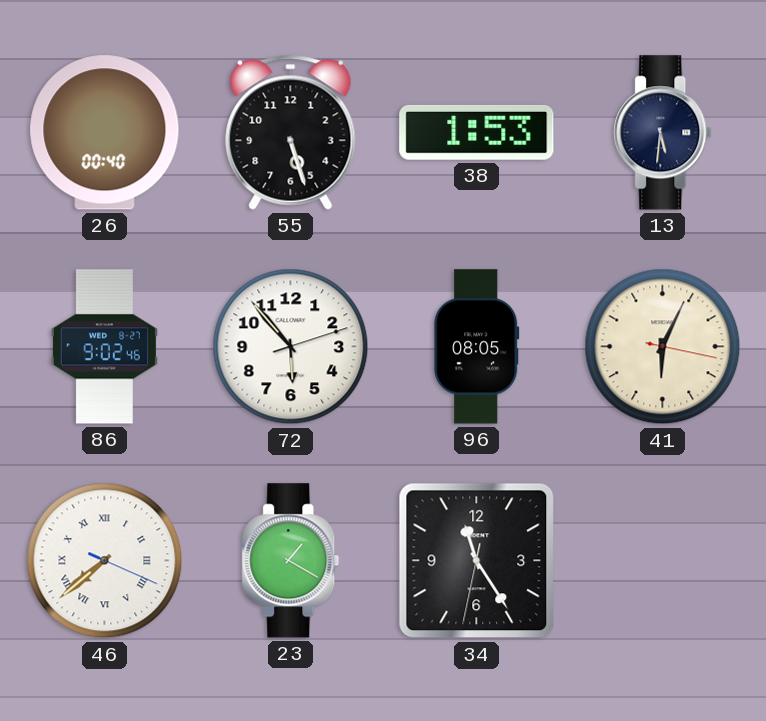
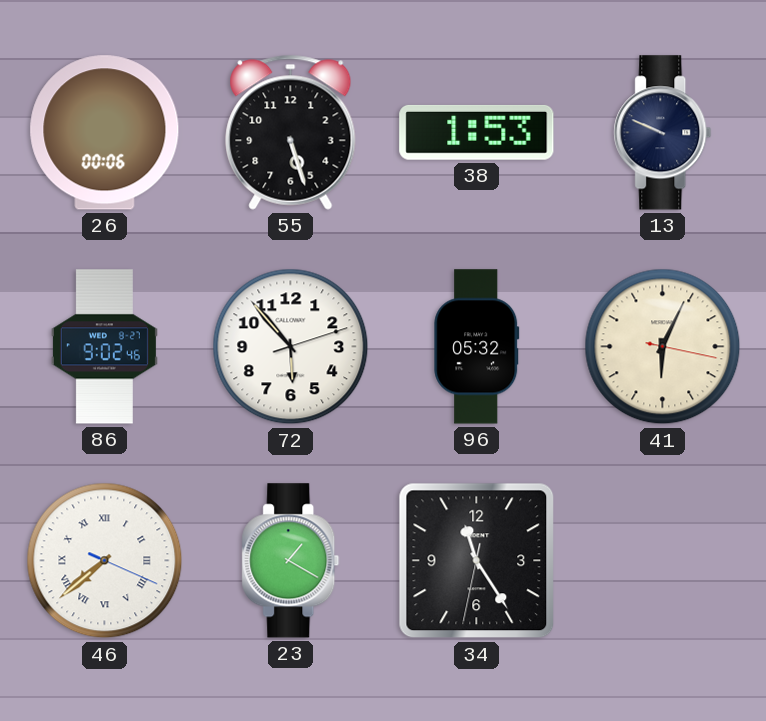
26: 00:40 -> 00:06 (105, 133)
13: 5:31 -> 9:49 (663, 133)
96: 08:05 -> 05:32 (477, 347)
